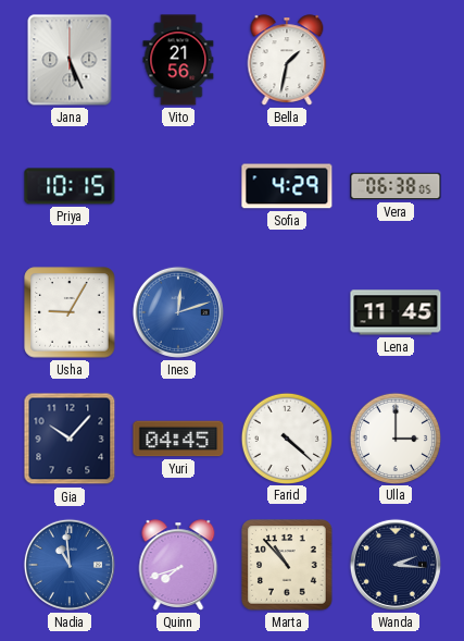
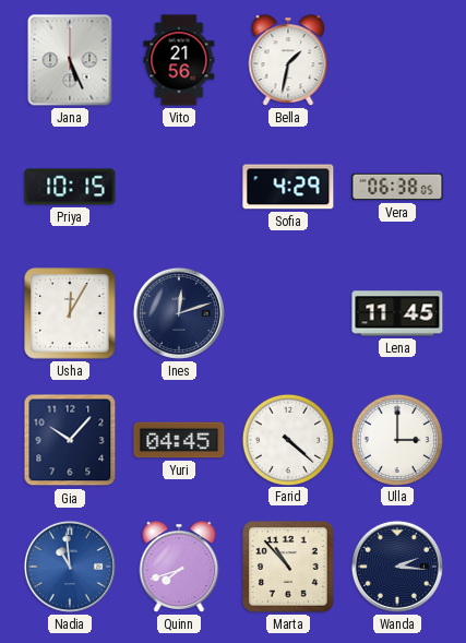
Usha: 9:05 -> 12:05 (70, 313)
Ines dial: blue -> navy (179, 313)
